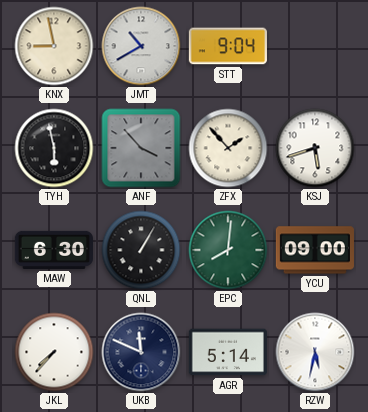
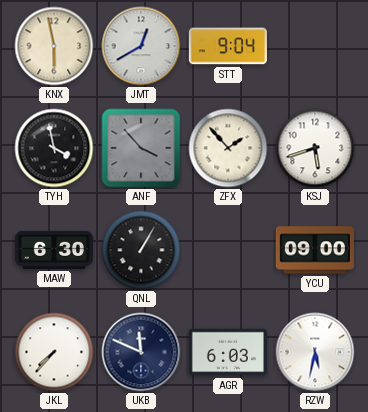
KNX: 8:58 -> 5:58 (54, 46)
JMT: 10:40 -> 12:40 (141, 46)
TYH: 5:58 -> 3:58 (54, 148)
EPC: 8:01 -> none (228, 250)
AGR: 5:14 -> 6:03 (228, 352)
